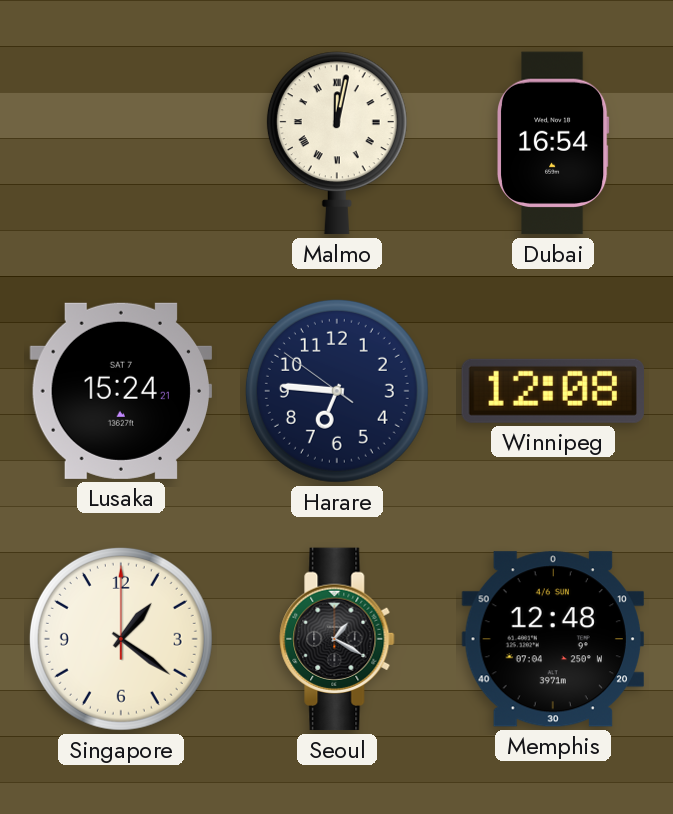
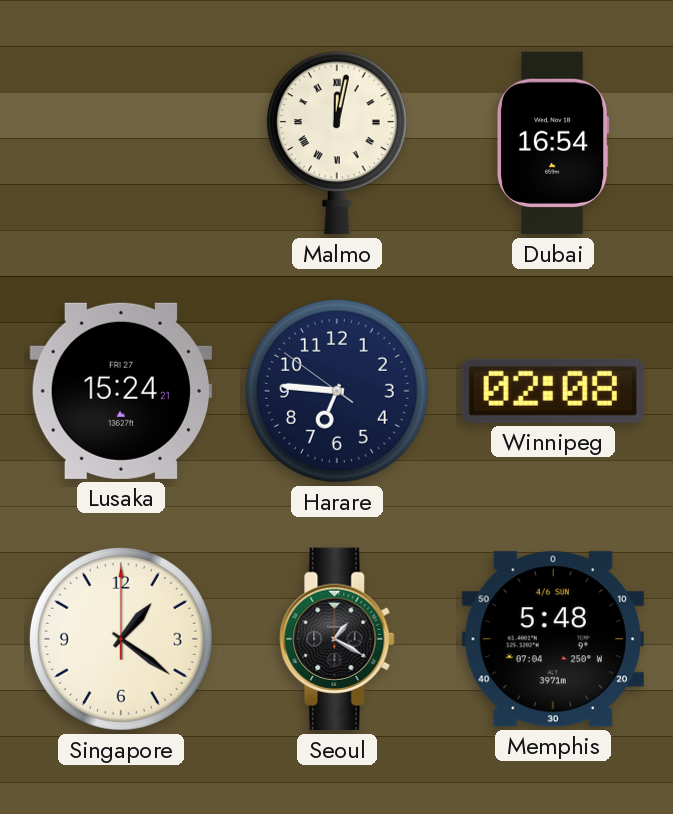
Lusaka date: SAT 7 -> FRI 27 (121, 391)
Winnipeg: 12:08 -> 02:08 (553, 391)
Memphis: 12:48 -> 5:48 (552, 639)
